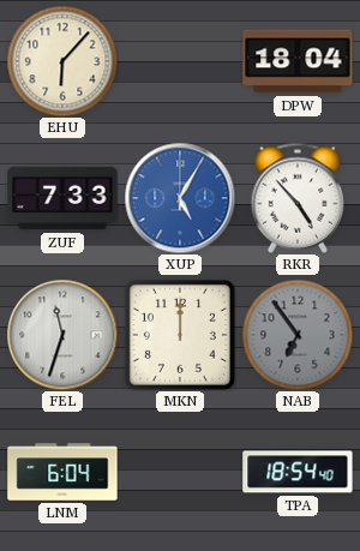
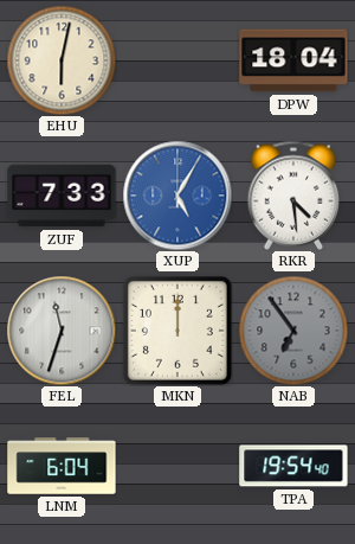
EHU: 6:07 -> 6:02 (62, 60)
RKR: 4:53 -> 4:29 (293, 196)
TPA: 18:54 -> 19:54 (293, 466)
